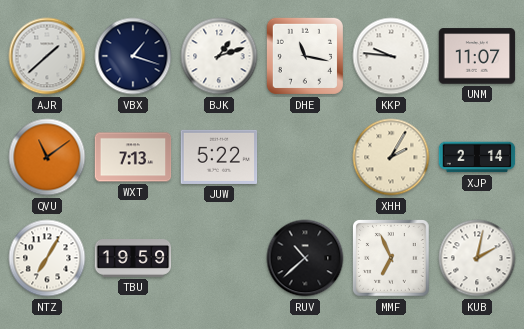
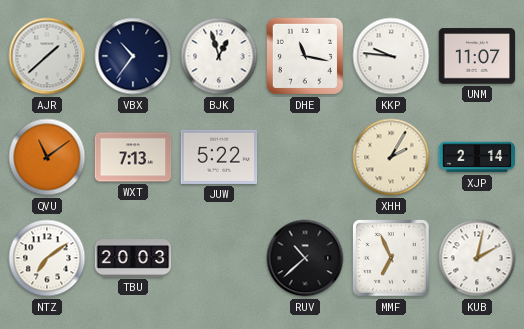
VBX: 1:18 -> 10:36 (133, 56)
BJK: 1:12 -> 12:57 (219, 56)
NTZ: 7:05 -> 7:09 (47, 258)
TBU: 19:59 -> 20:03 (133, 259)
